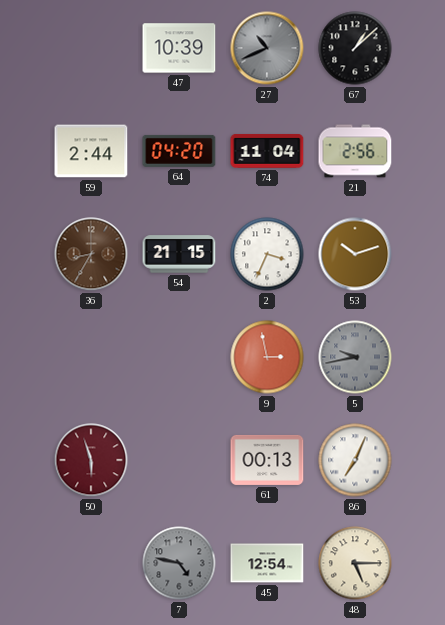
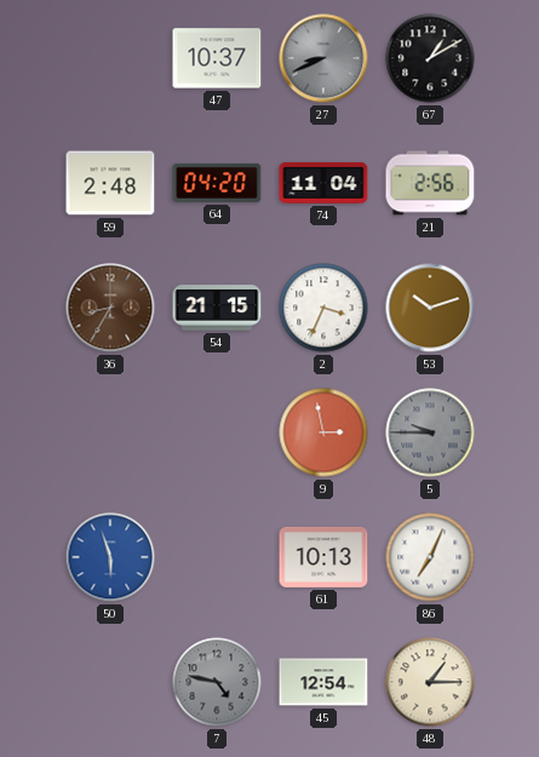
47: 10:39 -> 10:37 (217, 58)
27: 10:41 -> 8:41 (323, 58)
67: 1:08 -> 1:10 (430, 58)
59: 2:44 -> 2:48 (110, 183)
5: 9:43 -> 9:45 (430, 432)
50 dial: burgundy -> blue (110, 557)
61: 00:13 -> 10:13 (323, 557)
48: 5:15 -> 1:15 (430, 682)
